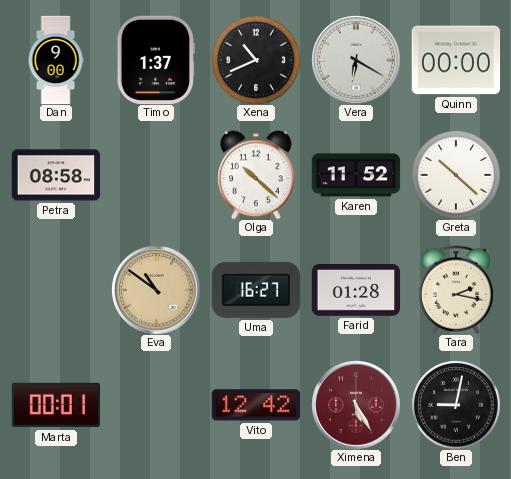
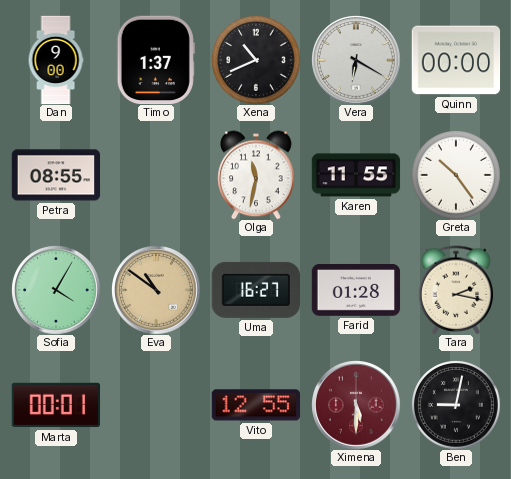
Petra: 08:58 -> 08:55 (56, 175)
Olga: 10:22 -> 11:32 (256, 175)
Karen: 11:52 -> 11:55 (356, 175)
Greta: 10:22 -> 10:24 (456, 175)
Sofia: none -> 4:05 (56, 290)
Vito: 12:42 -> 12:55 (256, 405)
Ximena: 5:25 -> 5:30 (356, 405)
